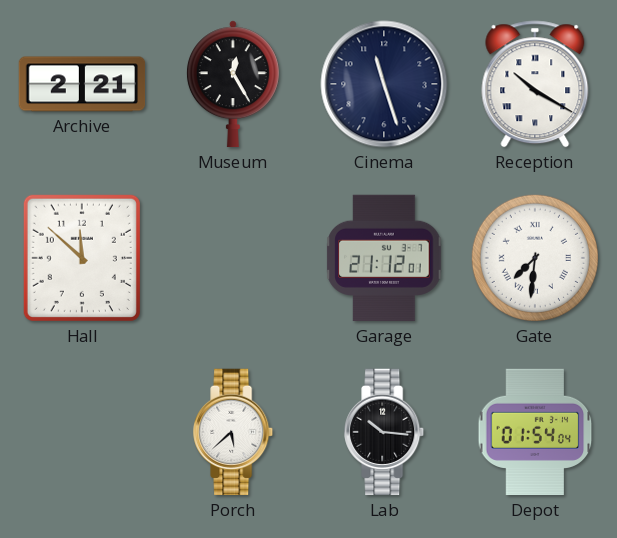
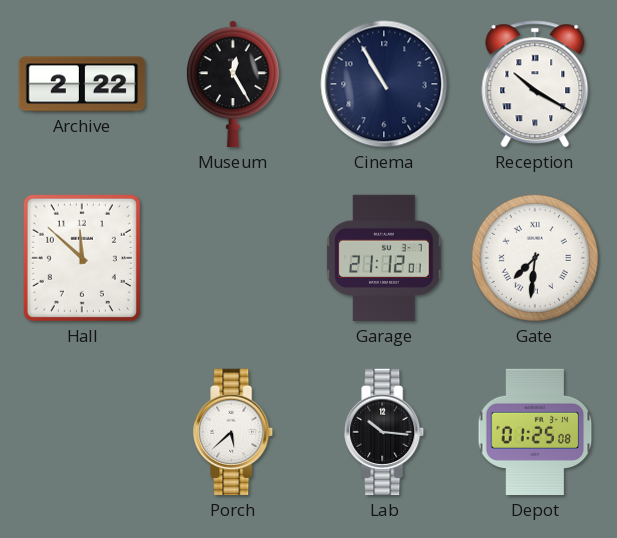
Archive: 2:21 -> 2:22 (82, 84)
Cinema: 11:27 -> 10:55 (384, 84)
Depot: 01:54 -> 01:25 (535, 432)
